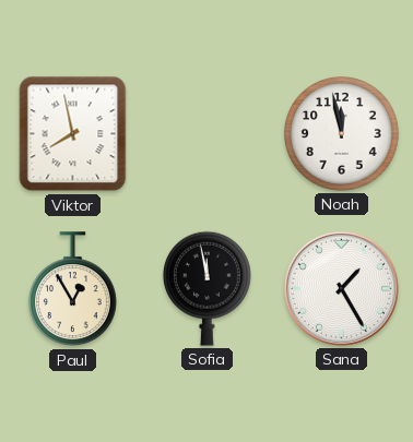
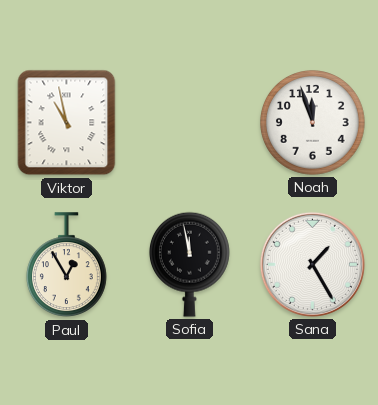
Viktor: 7:58 -> 10:58 (67, 123)
Noah: 11:58 -> 11:57 (313, 123)
